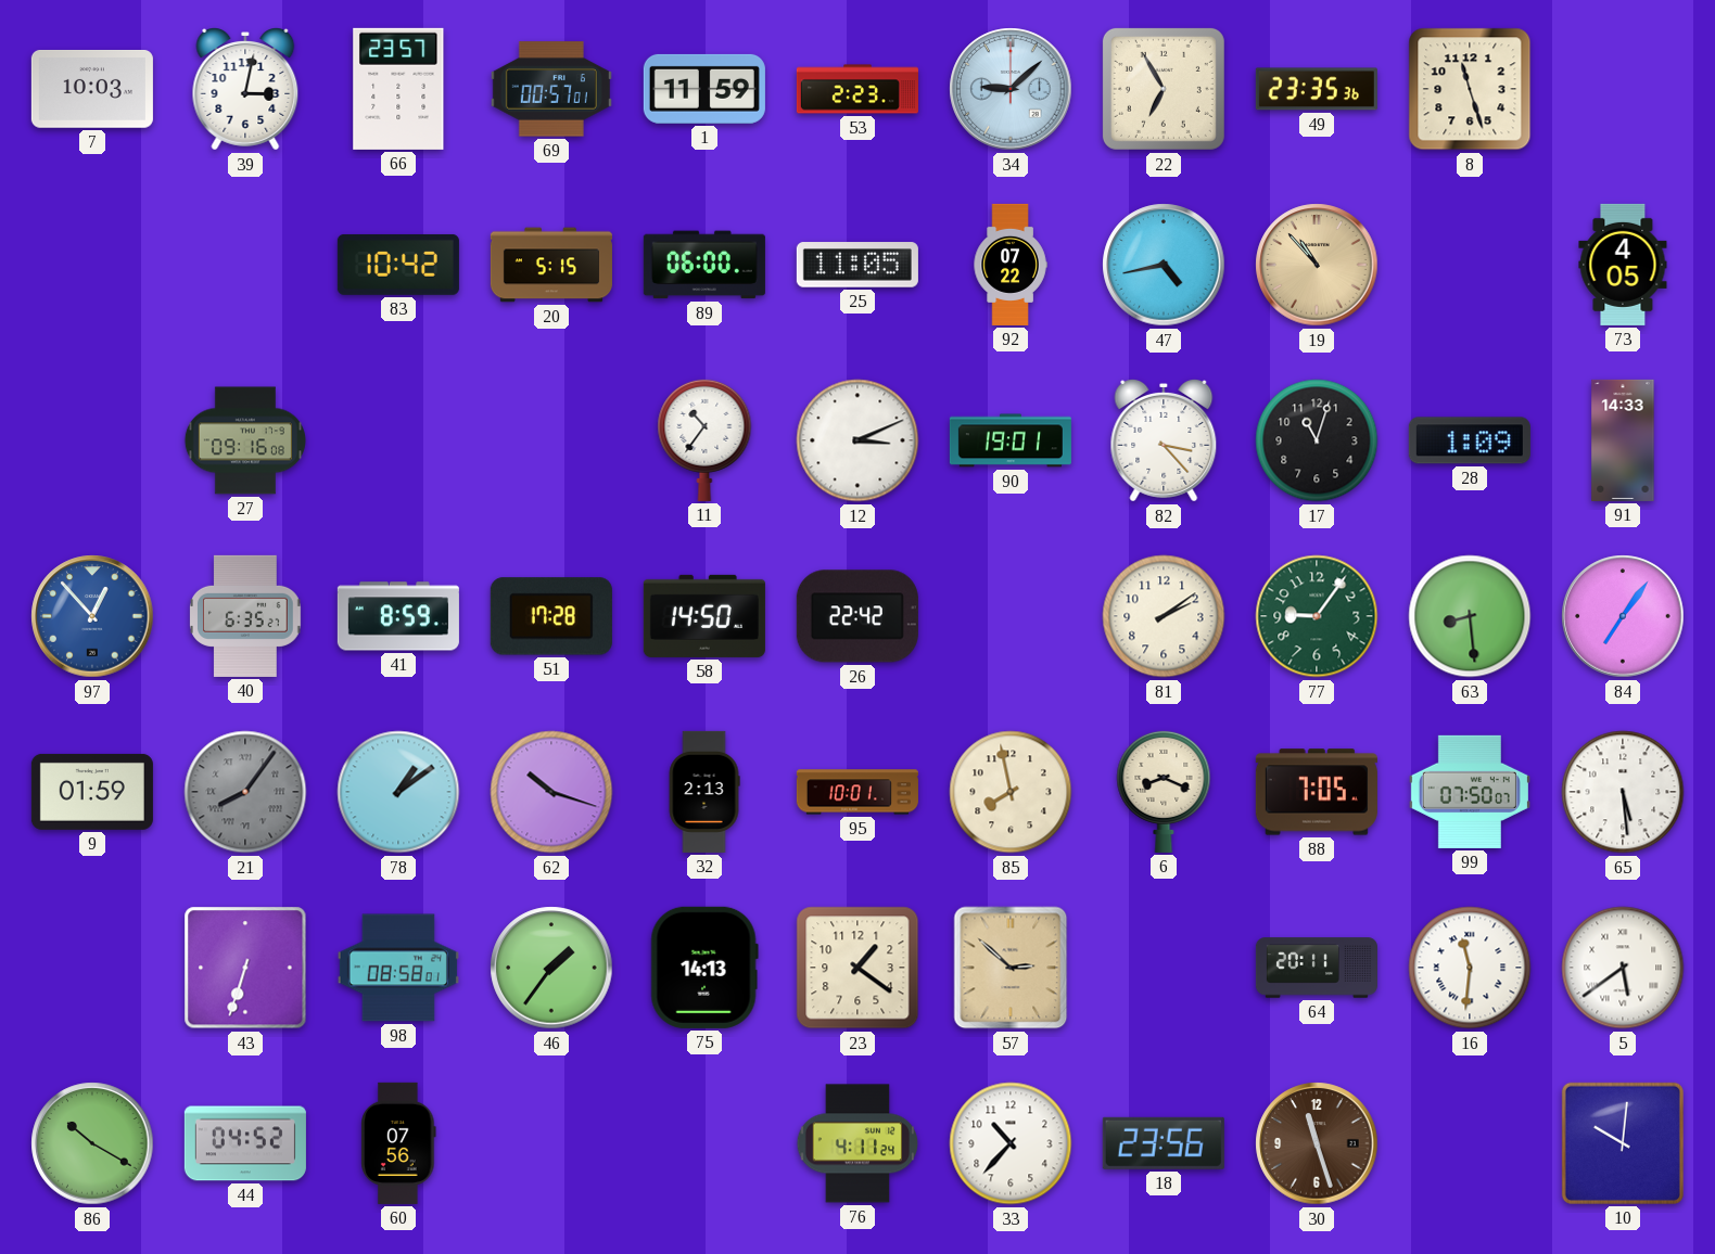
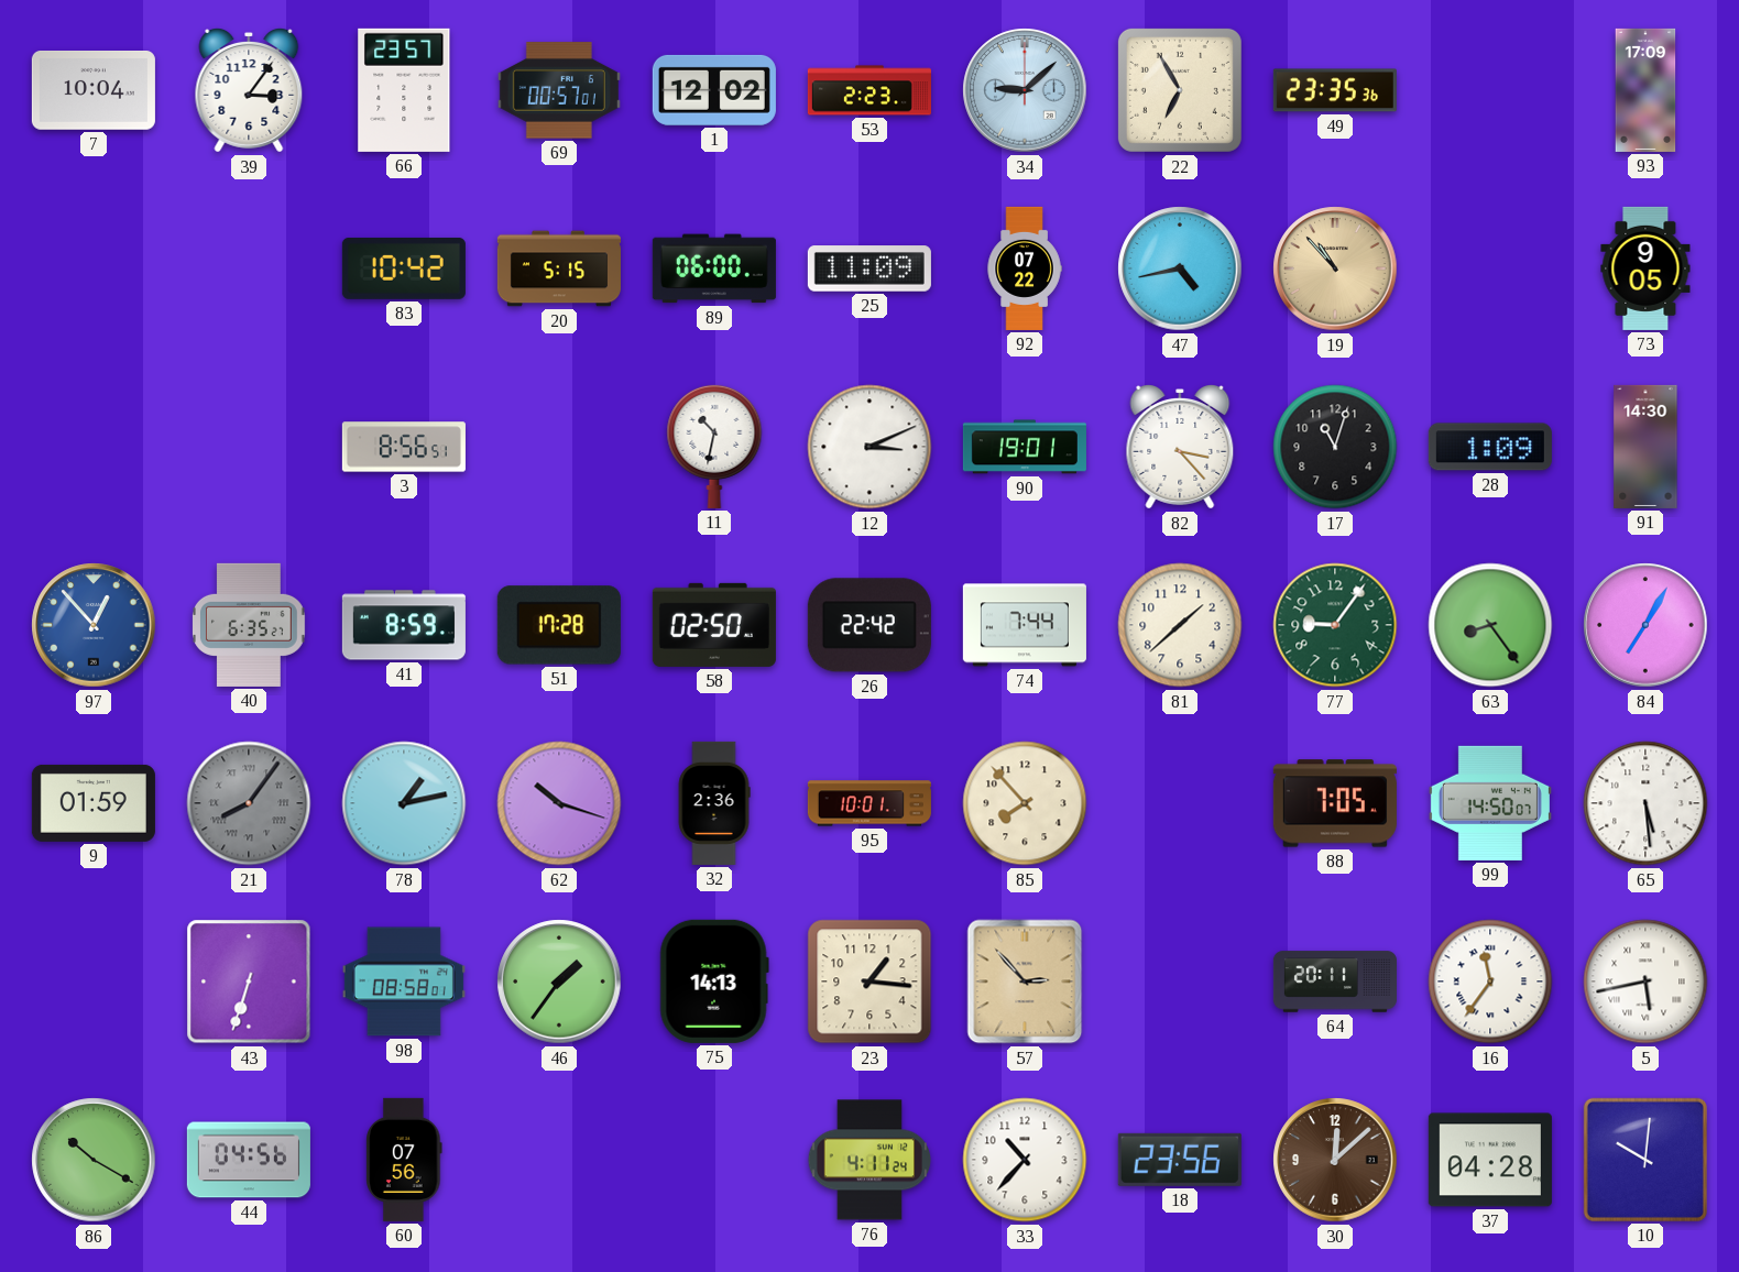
7: 10:03 -> 10:04 (94, 91)
39: 3:02 -> 3:06 (249, 91)
1: 11:59 -> 12:02 (714, 90)
8: 11:27 -> none (1470, 89)
93: none -> 17:09 (1645, 90)
25: 11:05 -> 11:09 (870, 268)
73: 4:05 -> 9:05 (1645, 268)
27: 09:16 -> none (245, 440)
3: none -> 8:56 (404, 447)
11: 10:36 -> 10:32 (714, 446)
91: 14:33 -> 14:30 (1645, 447)
58: 14:50 -> 02:50 (714, 625)
74: none -> 7:44 (1025, 625)
81: 2:09 -> 1:38 (1180, 625)
63: 8:29 -> 8:24 (1490, 625)
84: 7:06 -> 7:05 (1645, 625)
78: 1:09 -> 1:13 (404, 803)
32: 2:13 -> 2:36 (714, 803)
85: 7:58 -> 7:53 (1025, 803)
6: 8:19 -> none (1164, 791)
99: 07:50 -> 14:50 (1490, 803)
23: 1:21 -> 1:16 (870, 982)
57: 2:52 -> 2:53 (1025, 982)
16: 11:31 -> 11:36 (1490, 982)
5: 5:39 -> 5:43 (1645, 982)
44: 04:52 -> 04:56 (249, 1160)
30: 11:27 -> 12:08 (1335, 1160)
37: none -> 04:28 (1490, 1160)
